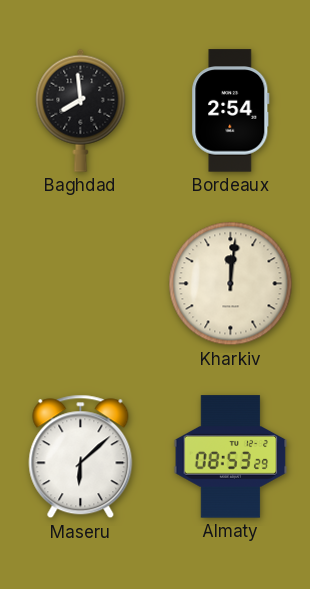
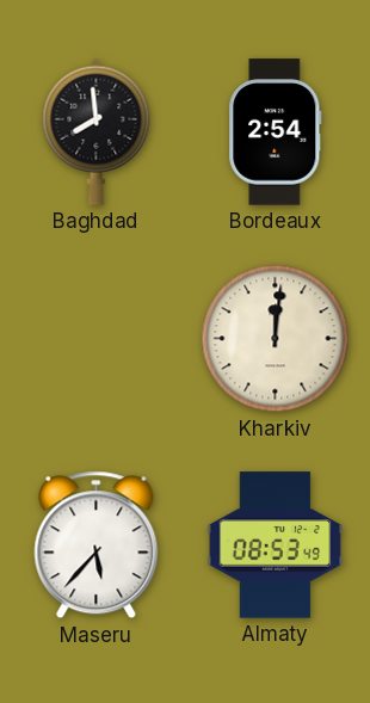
Maseru: 6:08 -> 5:37 (97, 545)
Almaty: 08:53:29 -> 08:53:49 (276, 545)
